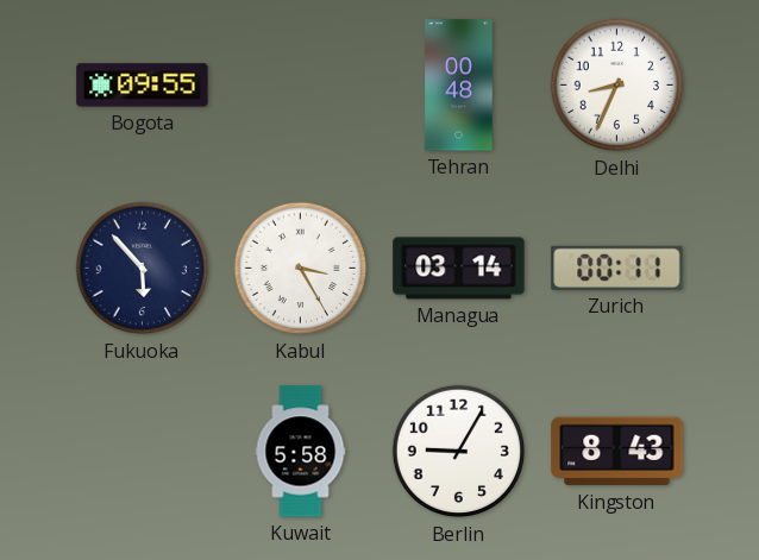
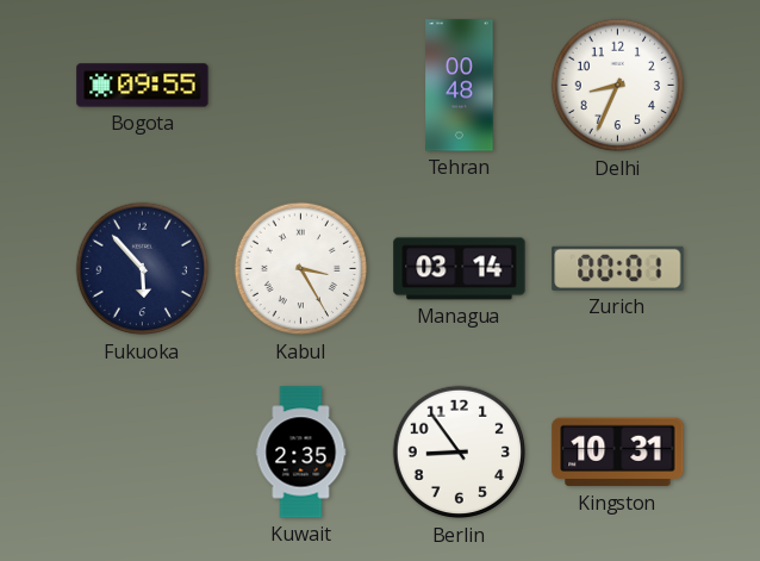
Zurich: 00:11 -> 00:01 (618, 268)
Kuwait: 5:58 -> 2:35 (301, 453)
Berlin: 9:05 -> 8:54 (460, 453)
Kingston: 8:43 -> 10:31 (618, 453)
